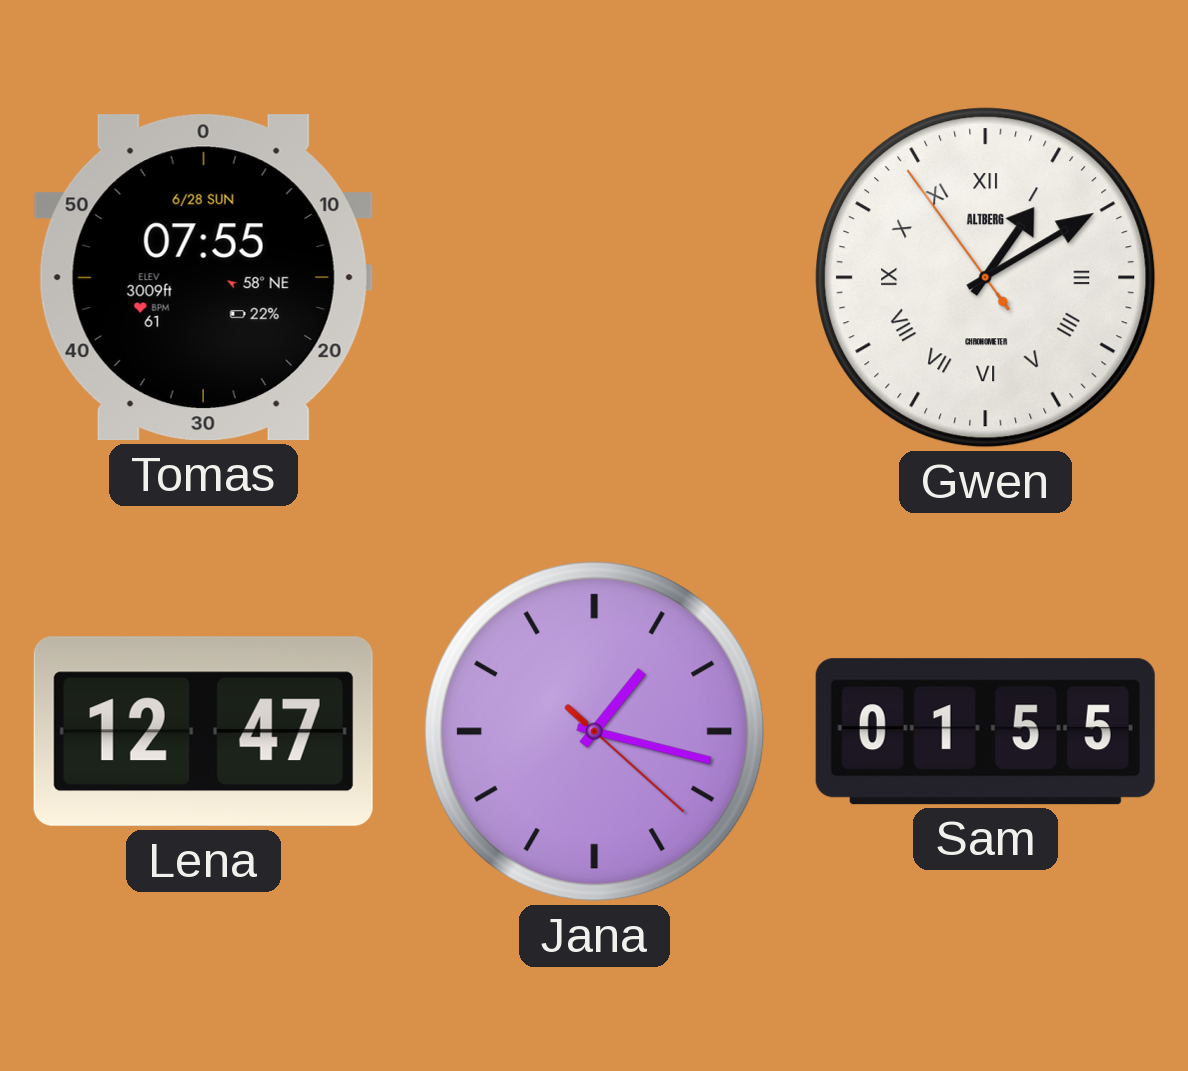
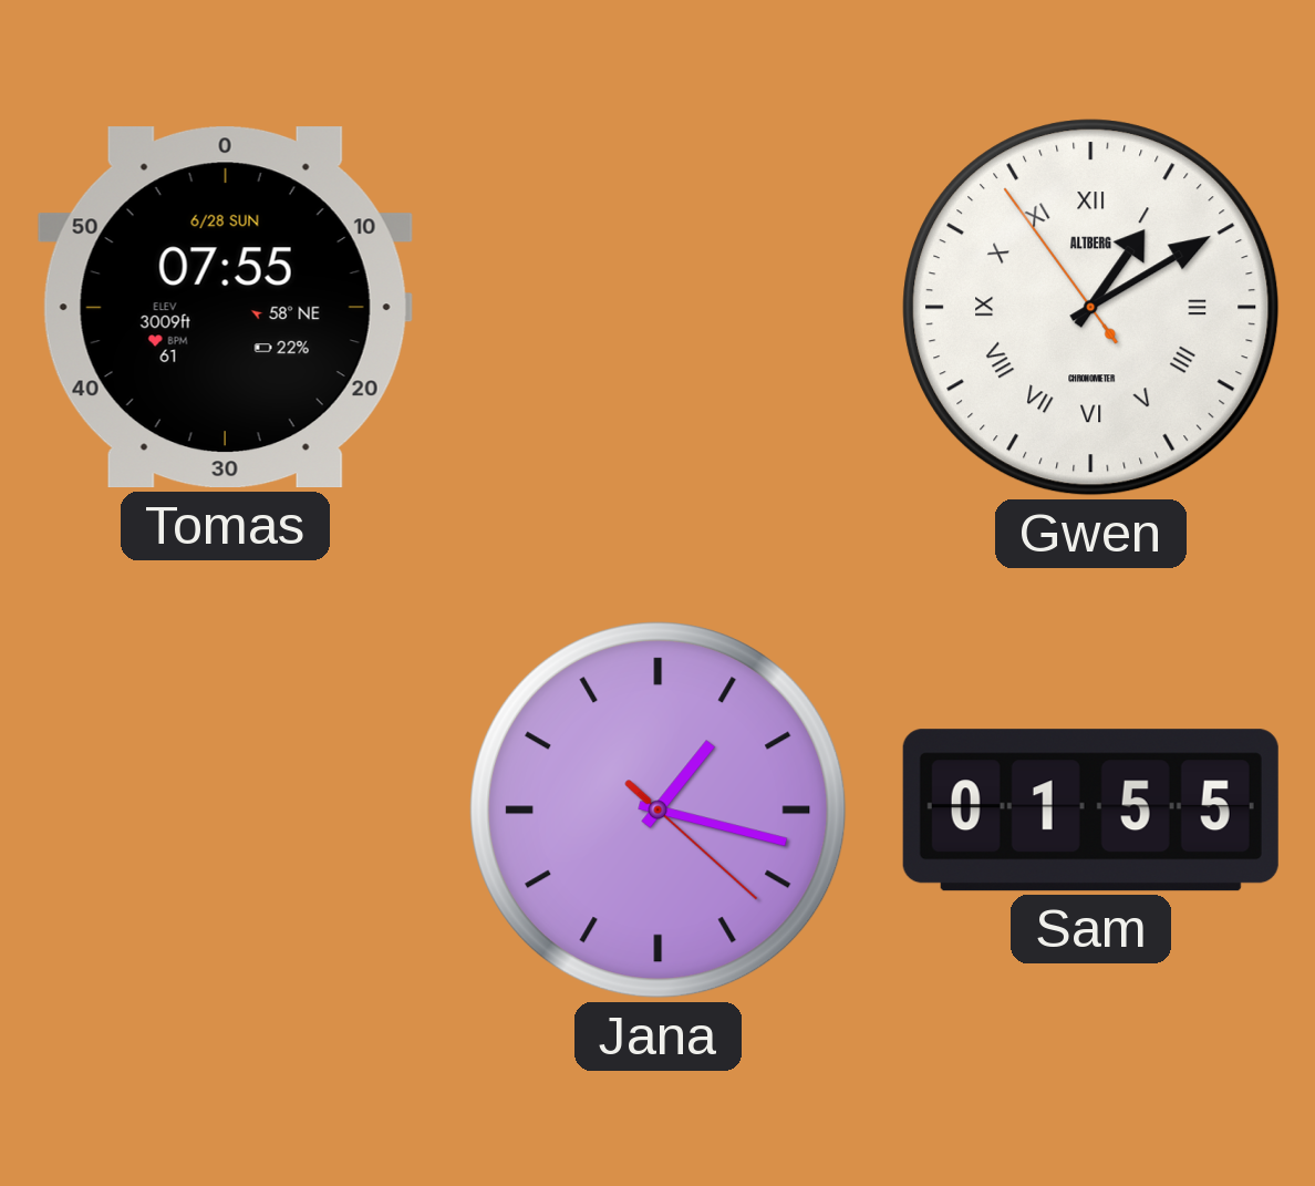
Lena: 12:47 -> none (203, 732)
